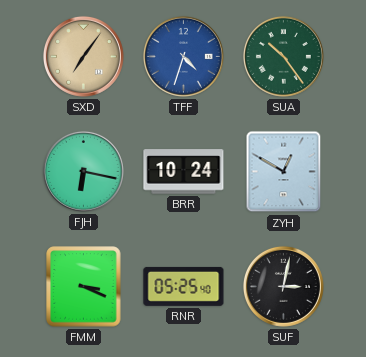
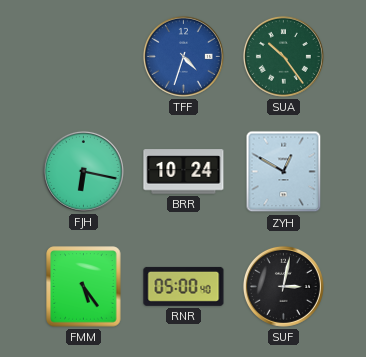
SXD: 7:06 -> none (83, 56)
FMM: 3:19 -> 5:24 (84, 287)
RNR: 05:25 -> 05:00 (184, 286)
